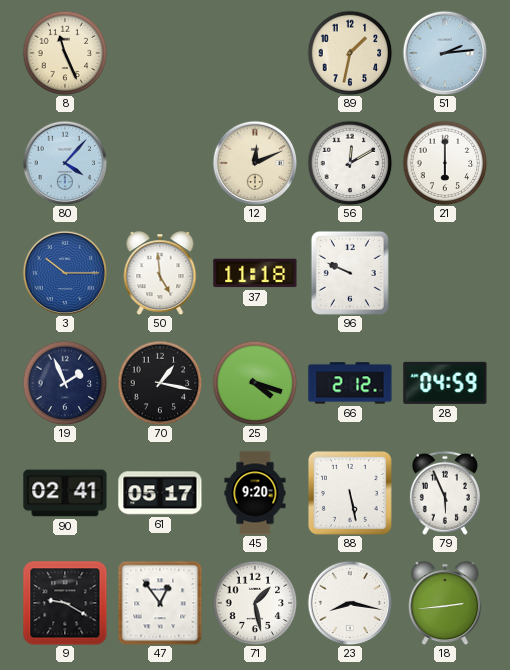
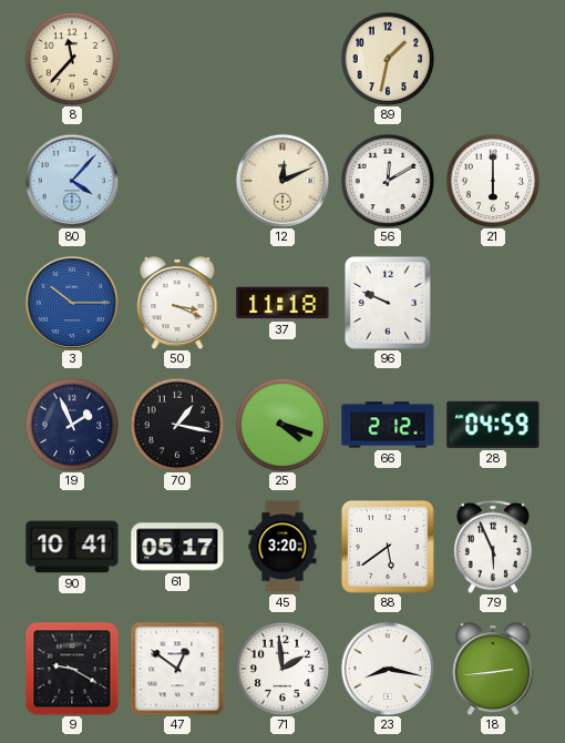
8: 11:26 -> 11:37 (72, 59)
51: 2:14 -> none (445, 53)
50: 4:59 -> 3:19 (177, 303)
90: 02:41 -> 10:41 (72, 547)
45: 9:20 -> 3:20 (282, 547)
88: 5:28 -> 5:39 (388, 547)
47: 12:54 -> 12:51 (177, 669)
71: 1:28 -> 1:59 (282, 669)
